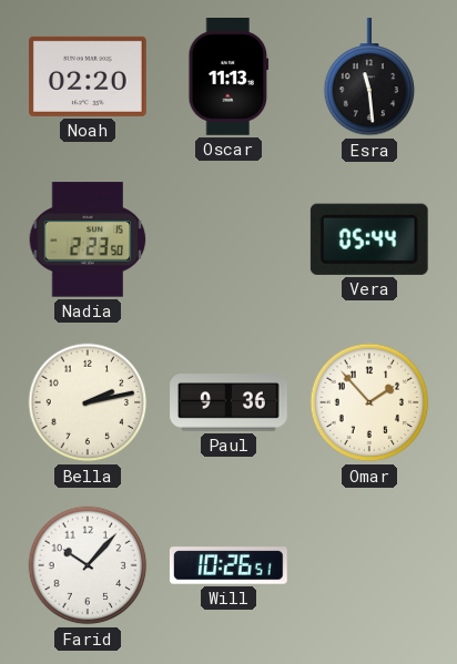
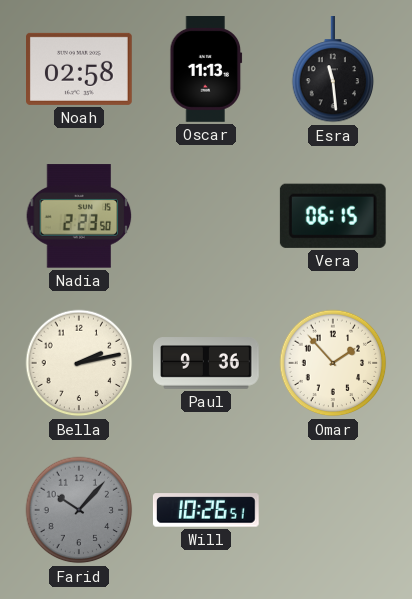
Noah: 02:20 -> 02:58 (80, 69)
Vera: 05:44 -> 06:15 (333, 216)
Farid dial: white -> grey (79, 510)
